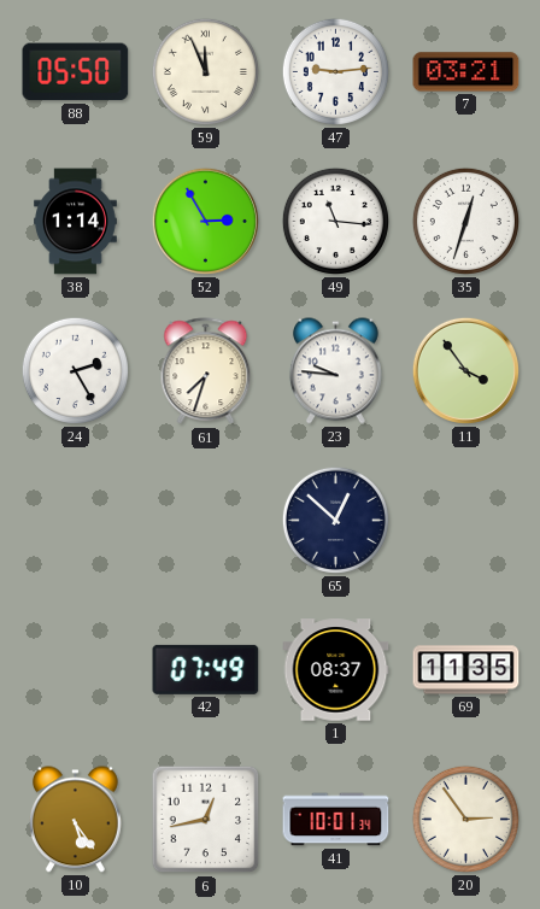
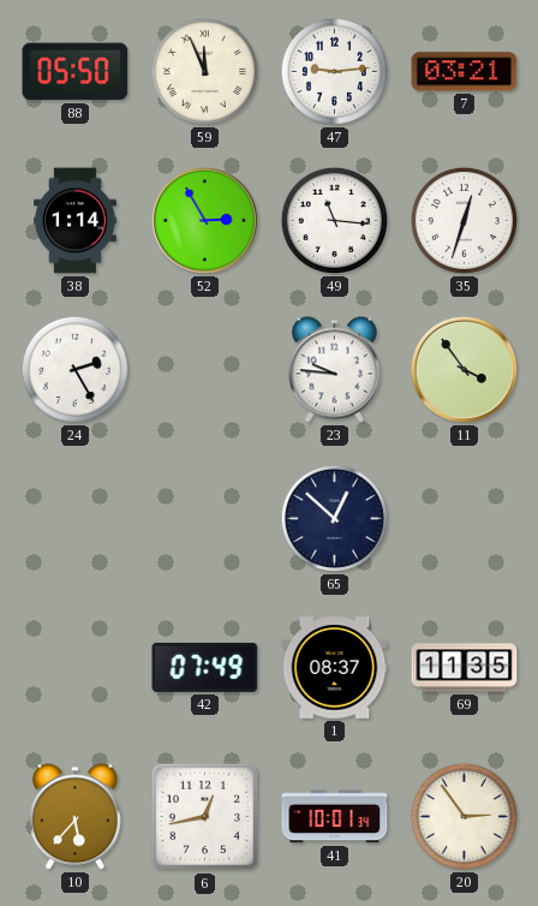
61: 7:33 -> none (206, 371)
10: 5:24 -> 5:37 (74, 817)
